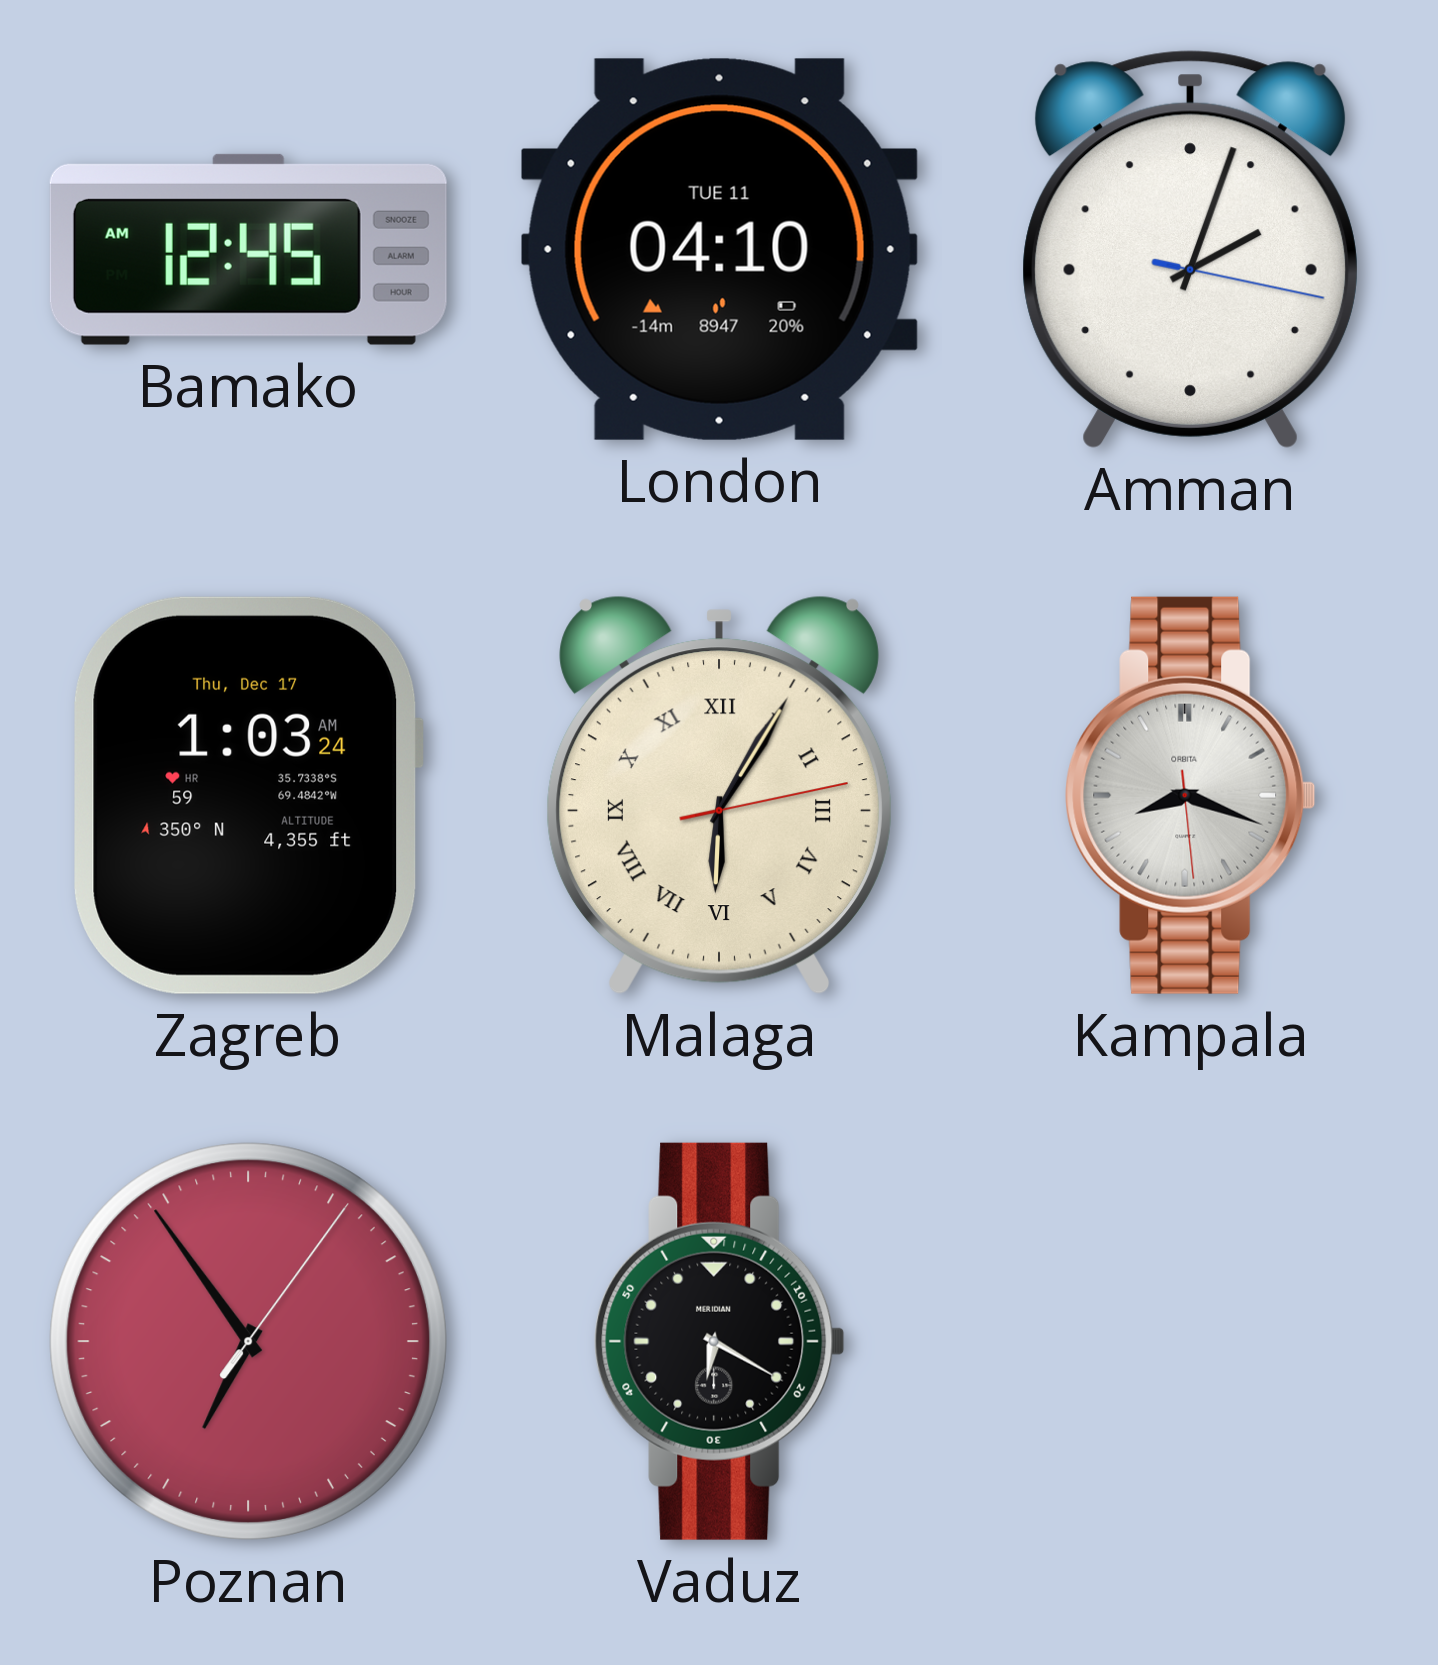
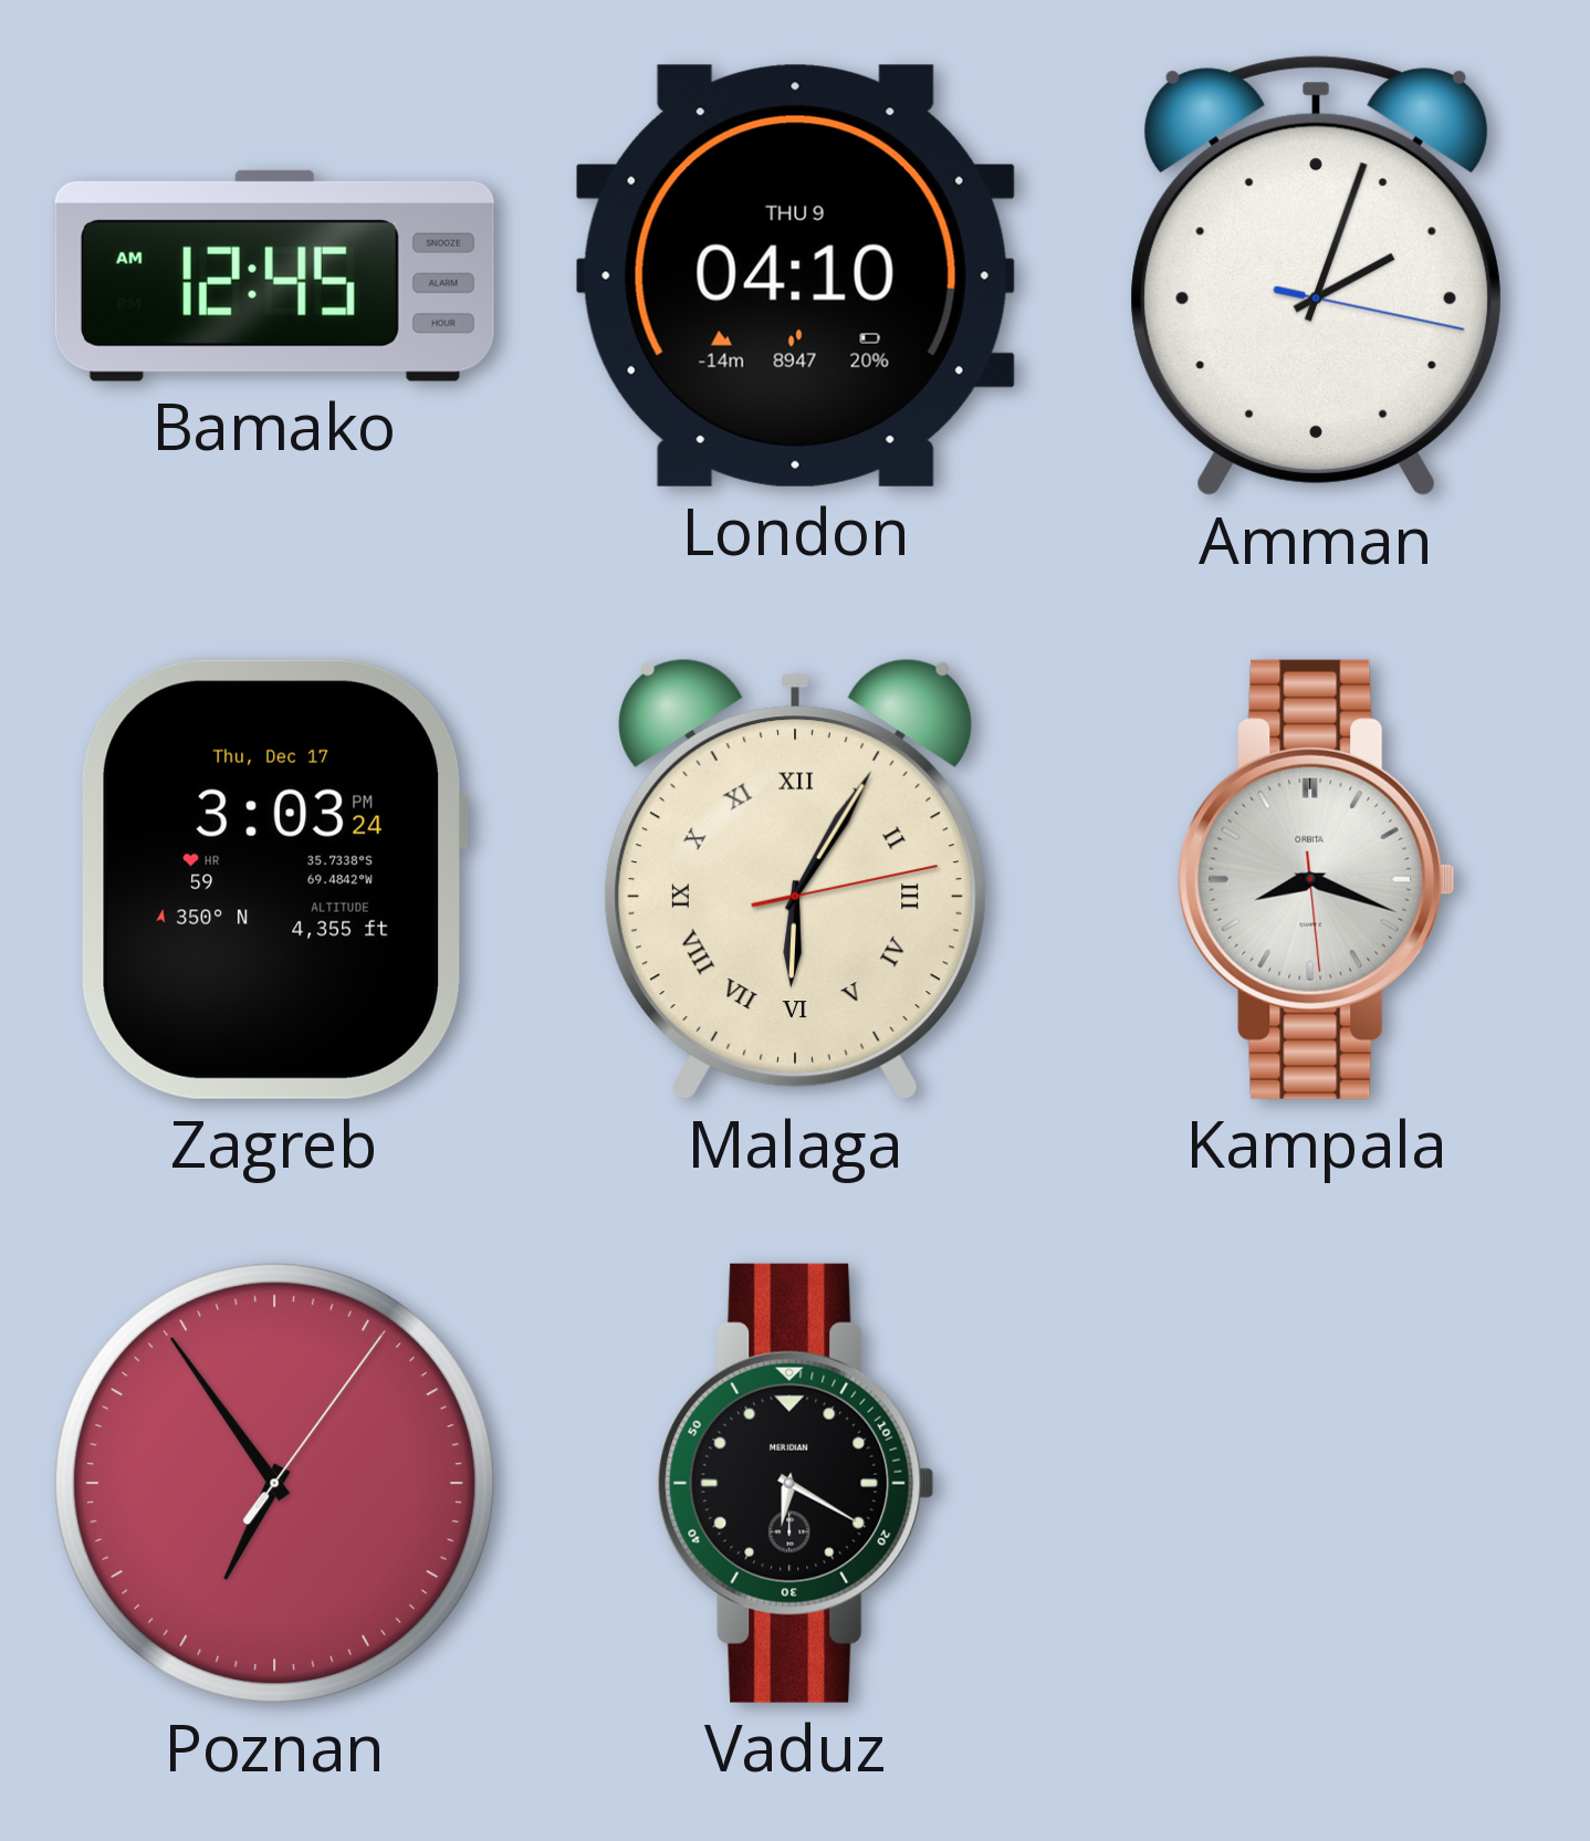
London date: TUE 11 -> THU 9 (795, 275)
Zagreb: 1:03 -> 3:03 (274, 879)
